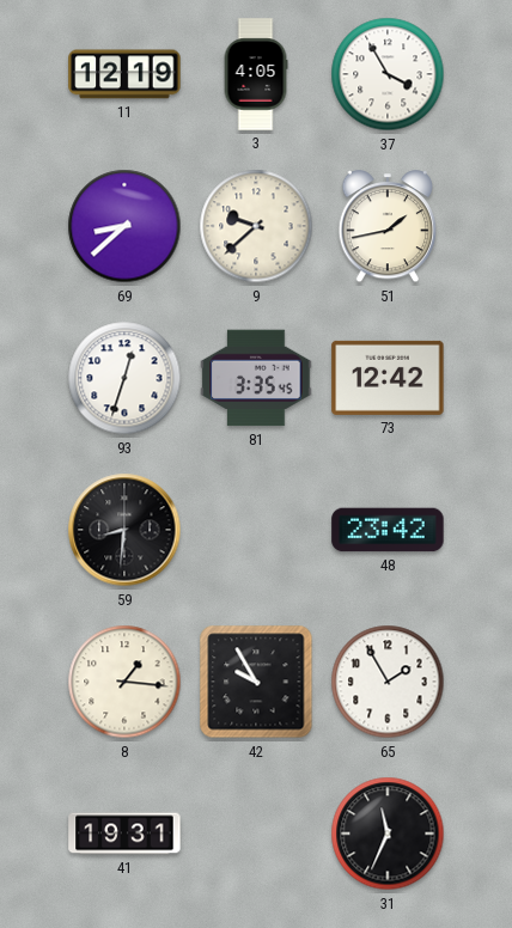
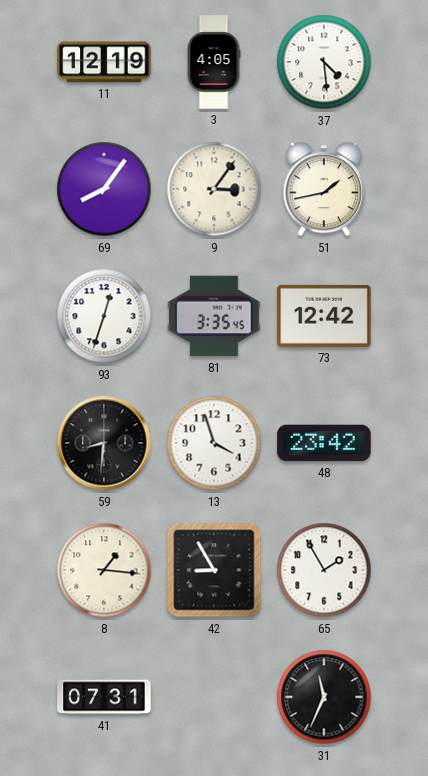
37: 3:55 -> 4:29 (324, 62)
69: 8:38 -> 8:06 (104, 189)
9: 9:38 -> 3:06 (214, 189)
13: none -> 3:57 (214, 443)
42: 9:55 -> 8:55 (214, 570)
41: 19:31 -> 07:31 (104, 697)
